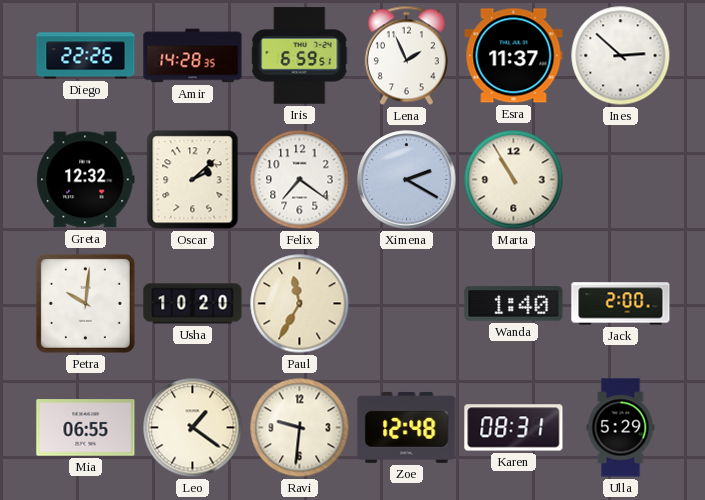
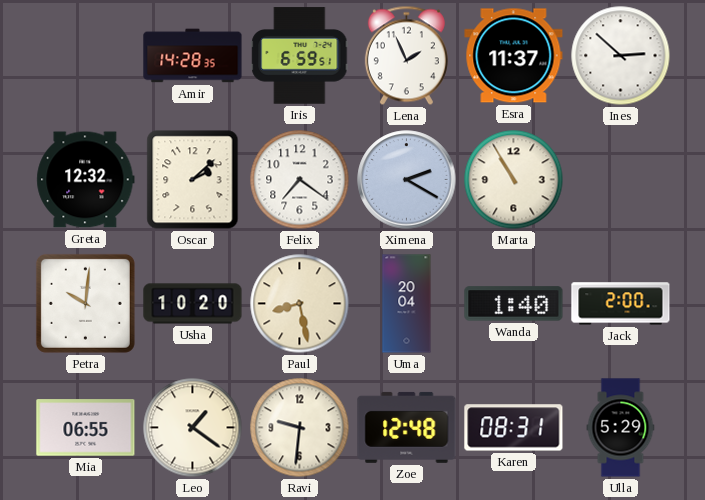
Diego: 22:26 -> none (86, 56)
Paul: 11:35 -> 8:28 (300, 304)
Uma: none -> 20:04 (407, 304)
